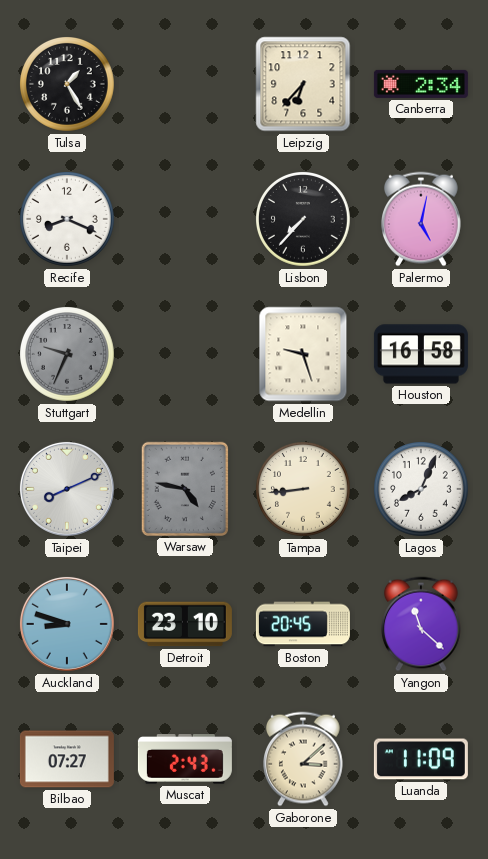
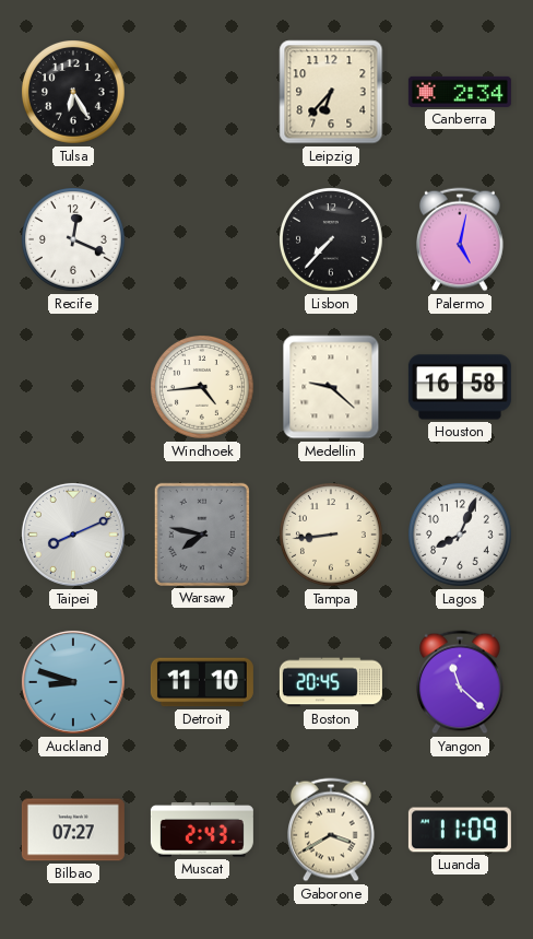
Tulsa: 1:25 -> 6:25 (74, 93)
Recife: 8:19 -> 12:19 (74, 240)
Stuttgart: 9:34 -> none (68, 355)
Windhoek: none -> 4:44 (203, 388)
Medellin: 9:27 -> 9:22 (331, 387)
Warsaw: 4:47 -> 7:47 (202, 535)
Detroit: 23:10 -> 11:10 (202, 682)
Gaborone: 3:08 -> 3:40 (332, 830)
